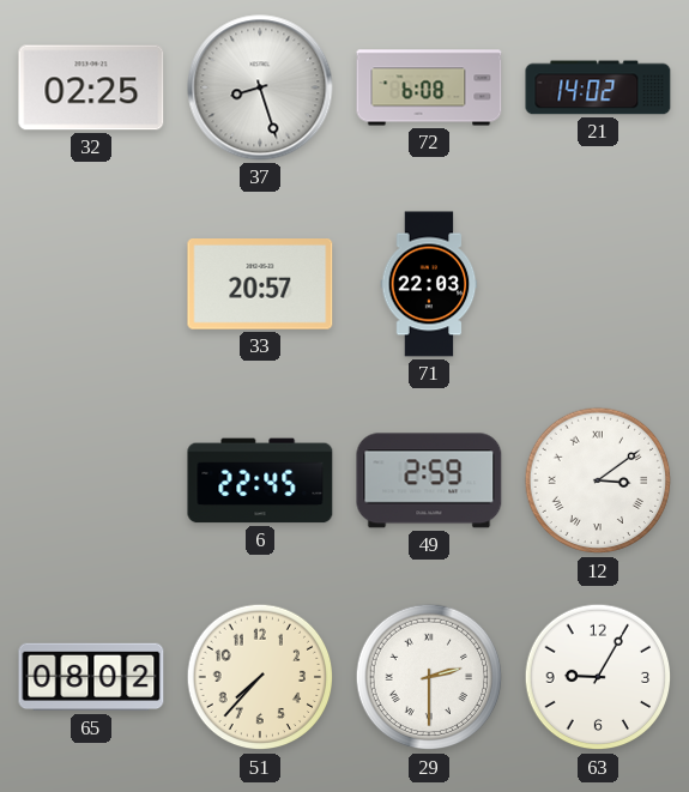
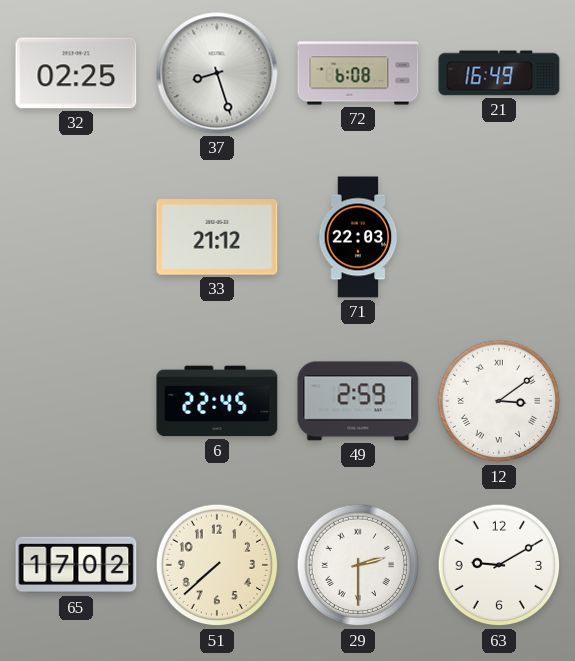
21: 14:02 -> 16:49 (499, 73)
33: 20:57 -> 21:12 (217, 238)
65: 08:02 -> 17:02 (76, 565)
51: 7:37 -> 7:38 (217, 565)
63: 9:05 -> 9:10 (499, 565)
